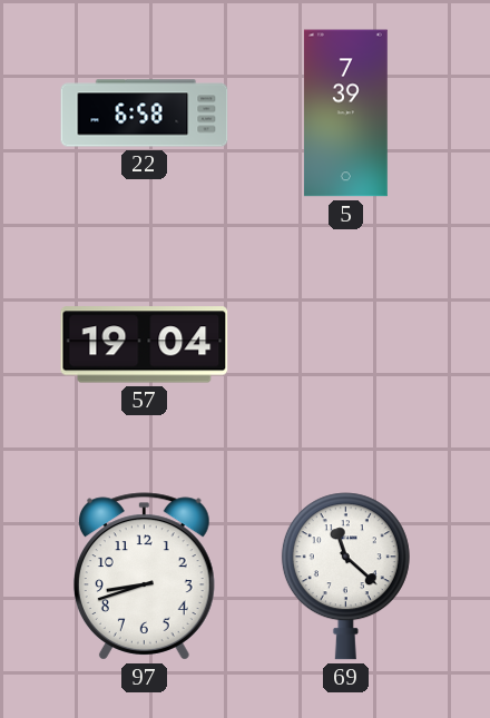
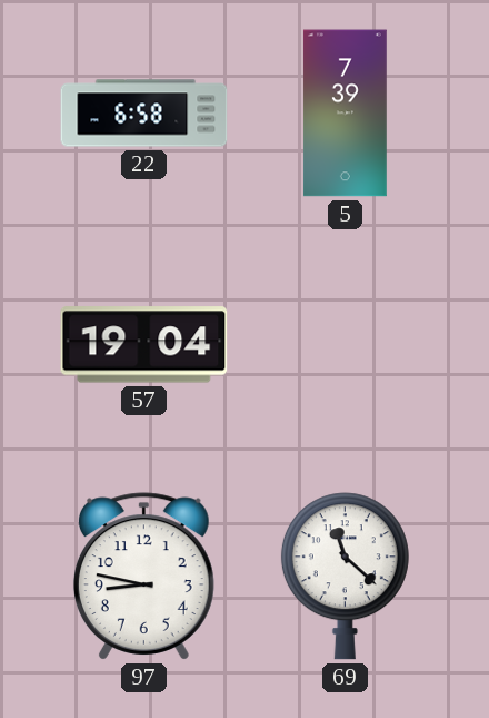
97: 8:42 -> 8:47 (143, 577)
